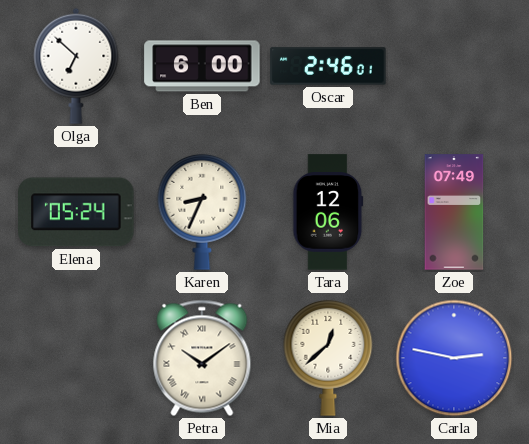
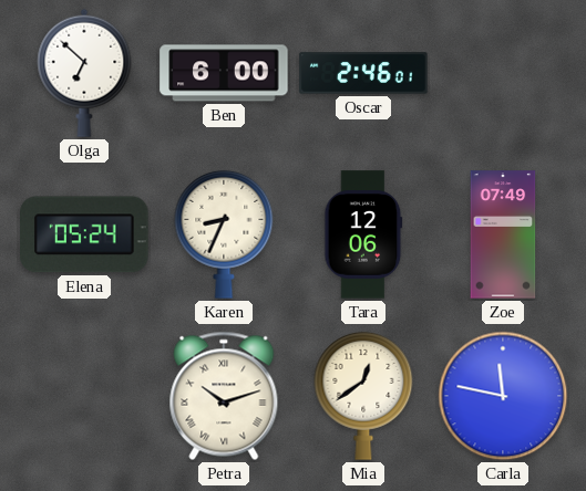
Petra: 10:09 -> 10:12 (224, 396)
Mia: 12:38 -> 12:39 (363, 396)
Carla: 2:47 -> 11:47 (503, 396)
